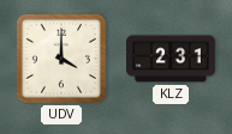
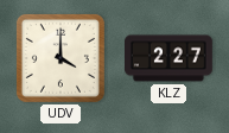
KLZ: 2:31 -> 2:27 (170, 58)
